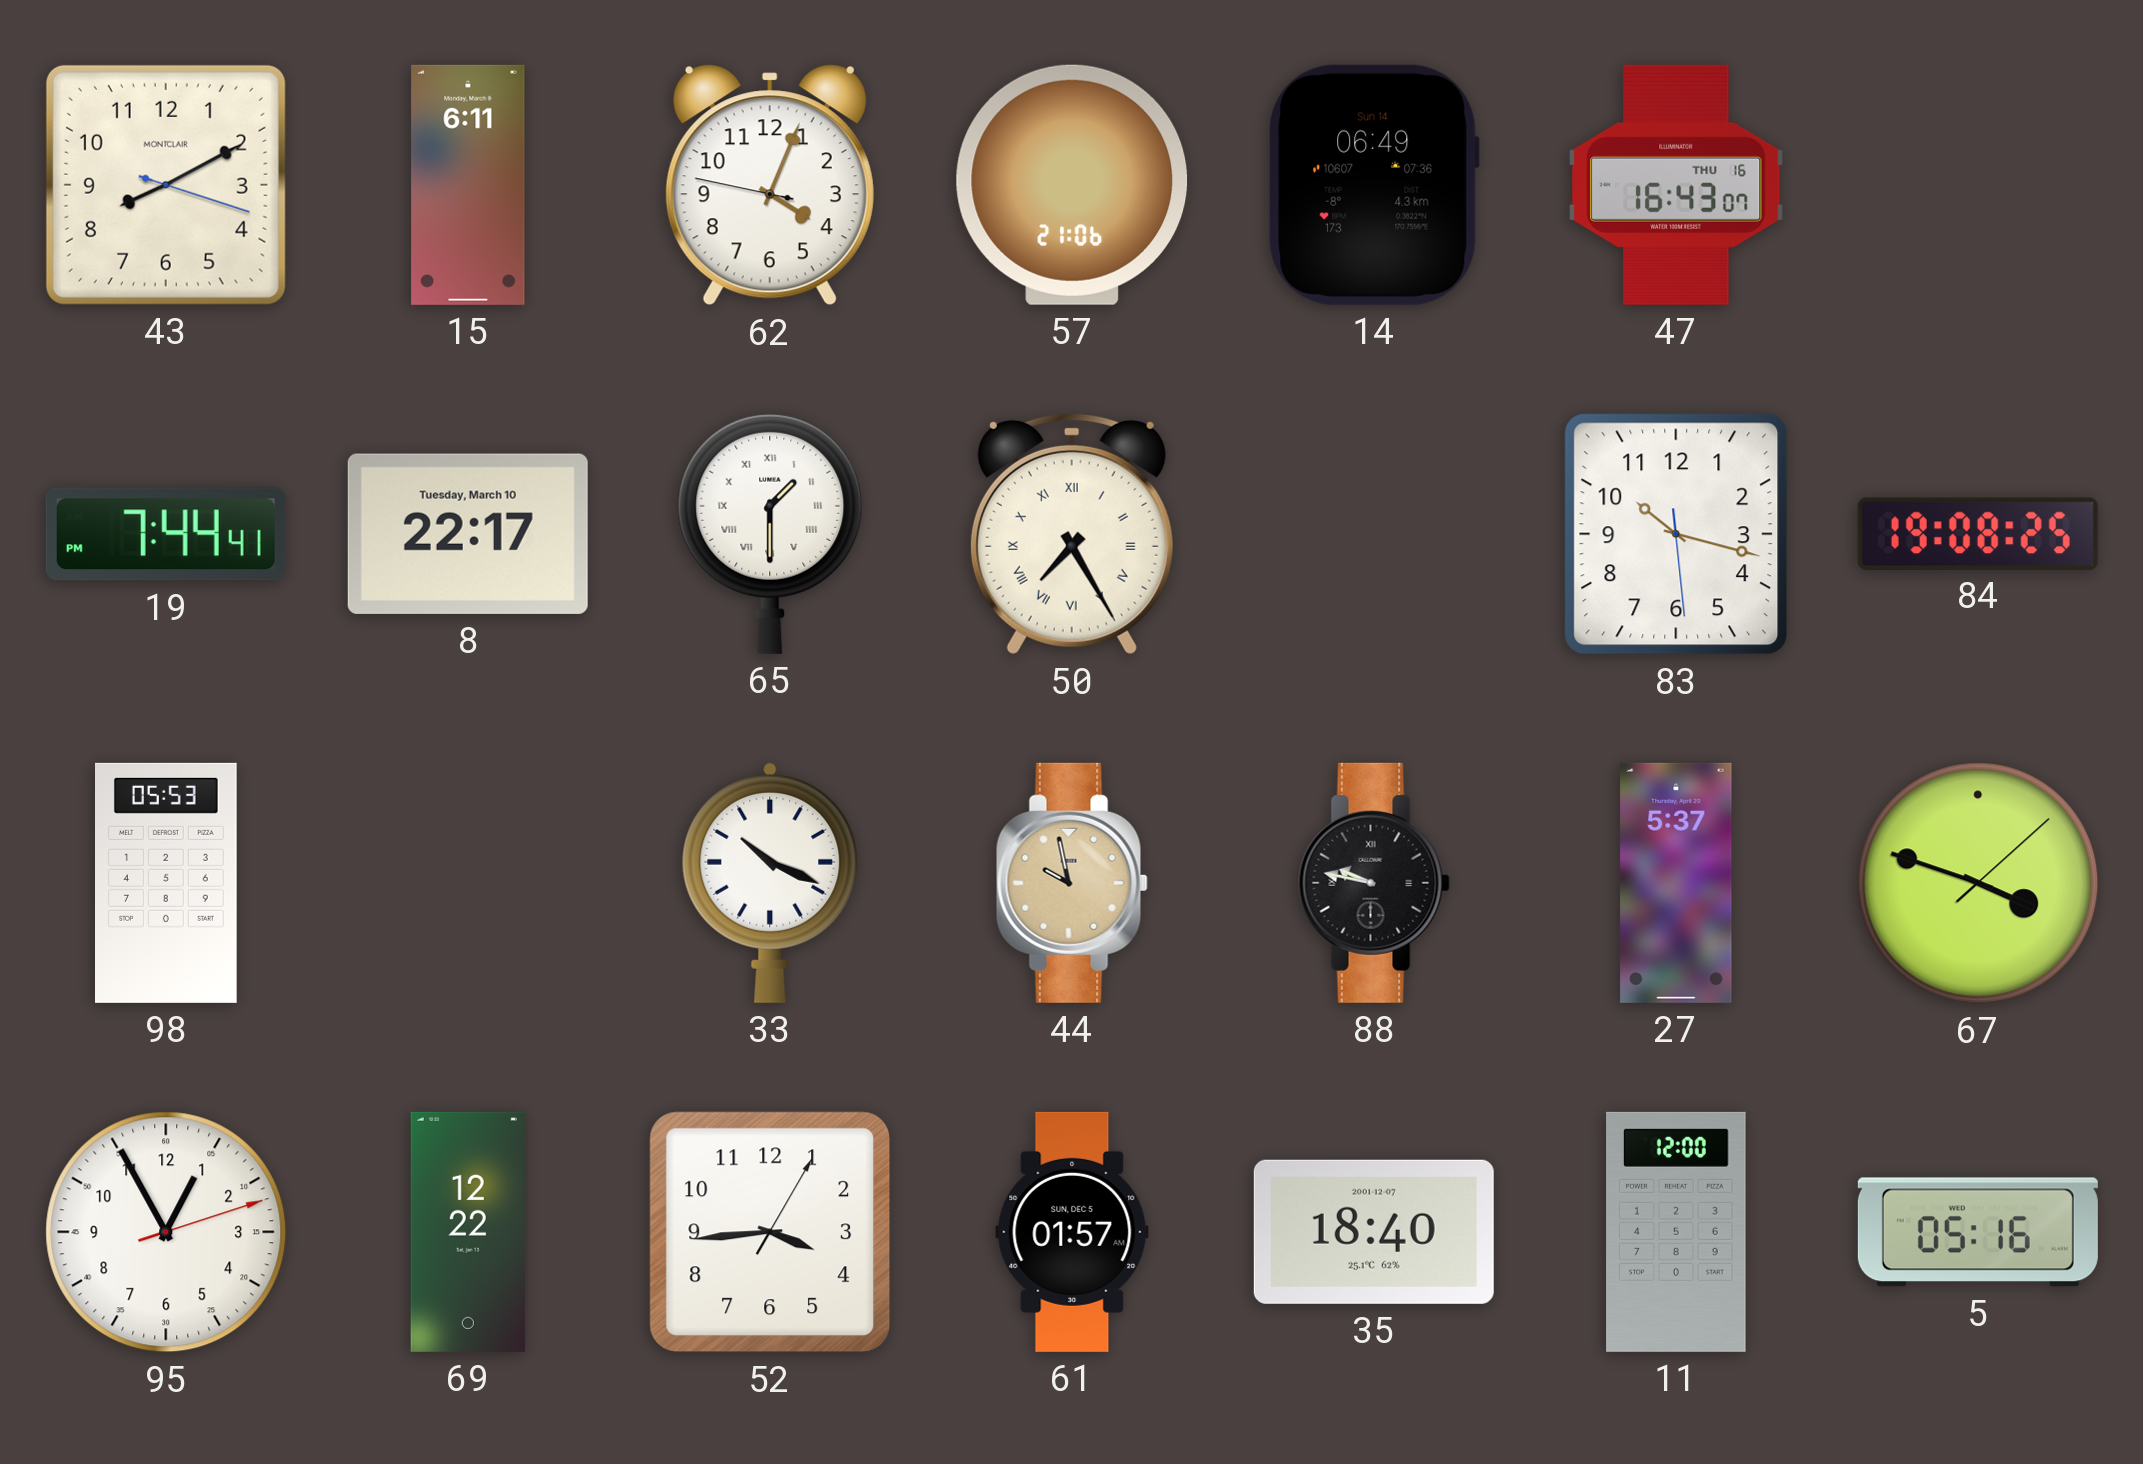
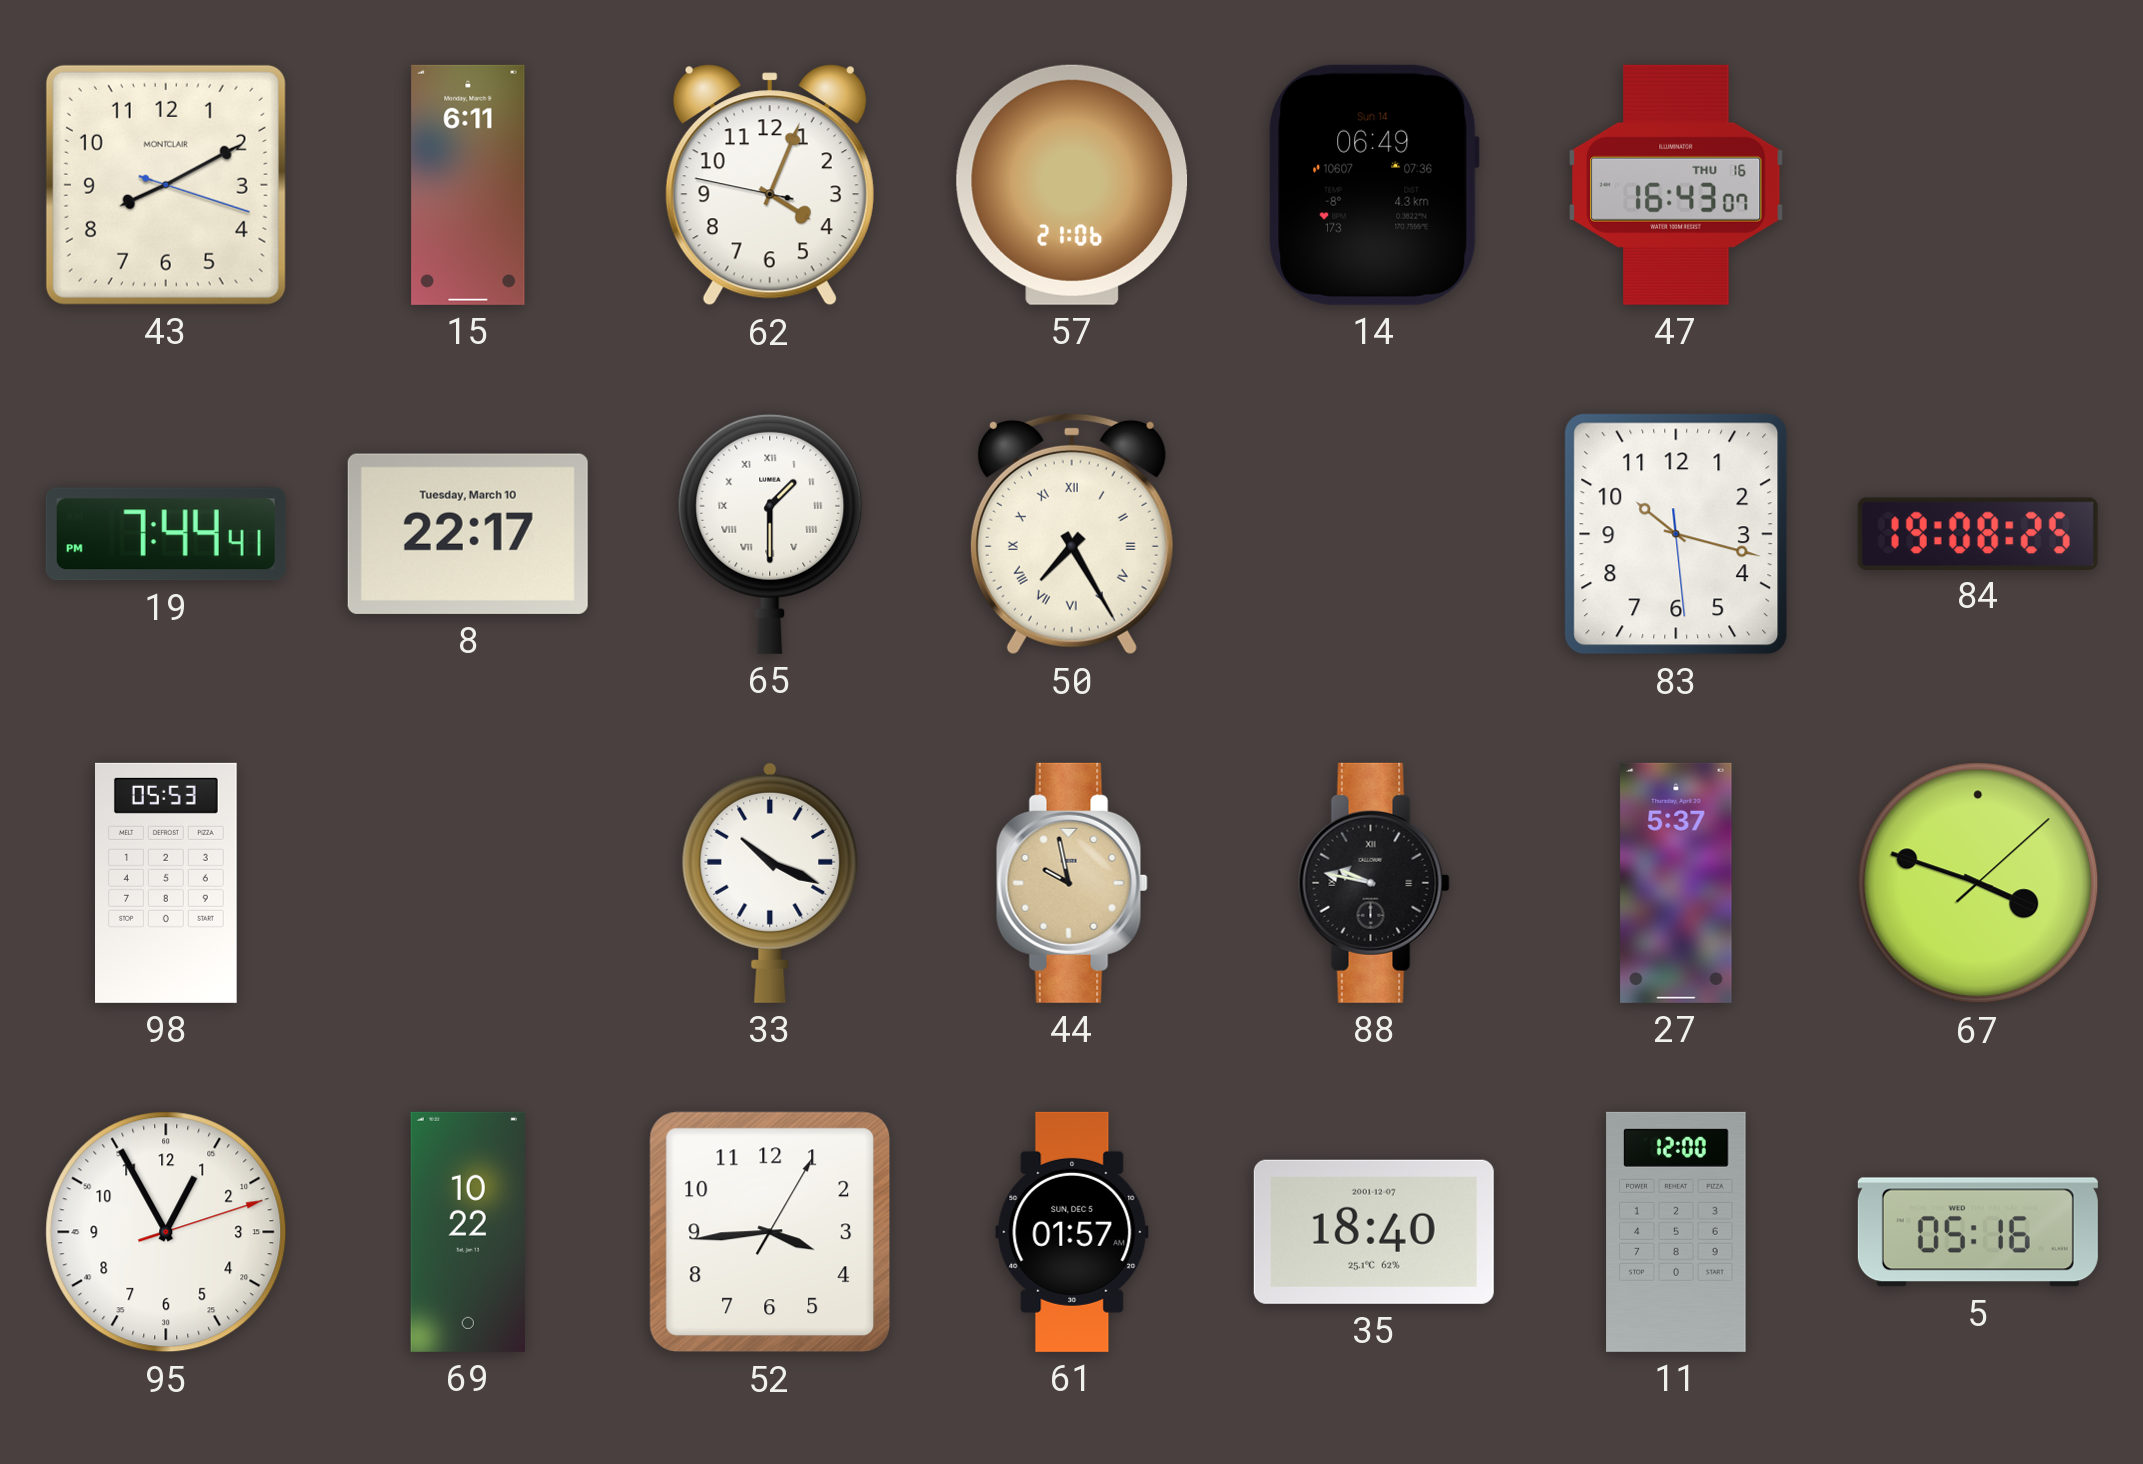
69: 12:22 -> 10:22 (468, 1232)
